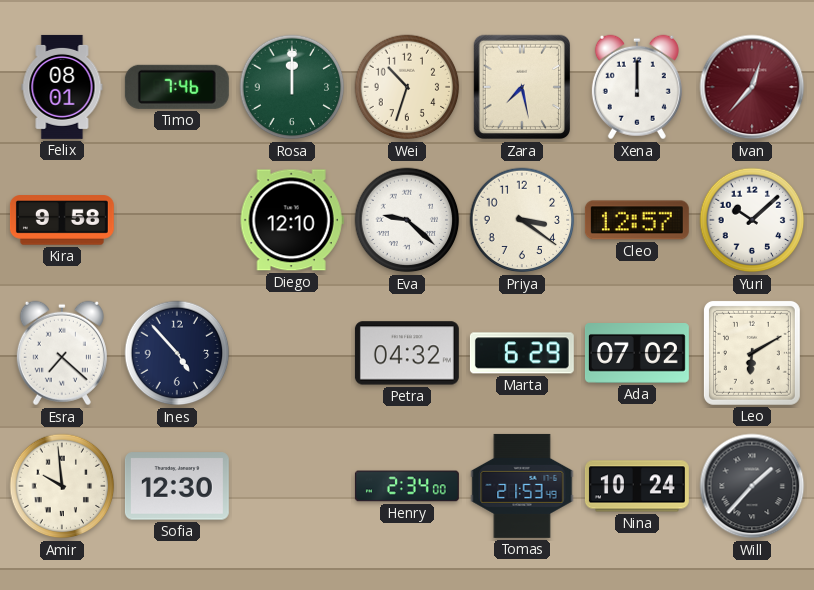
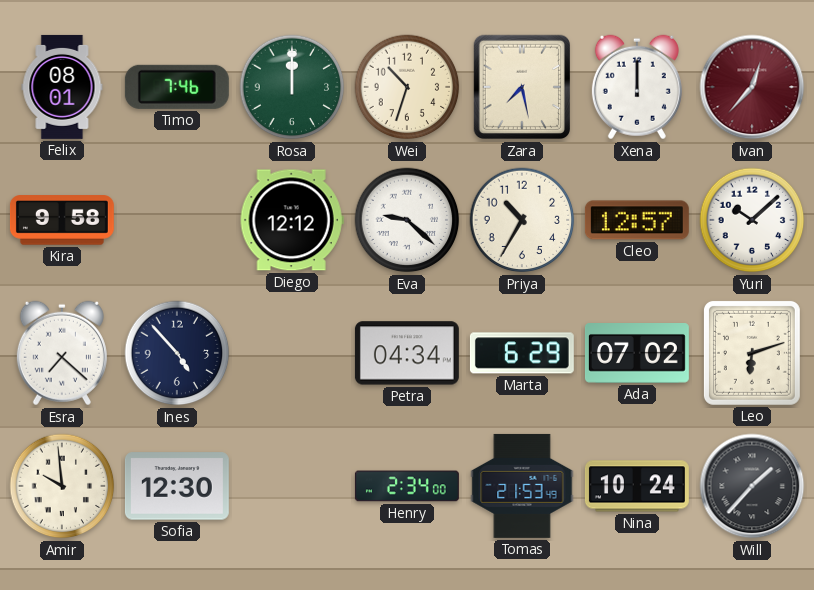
Diego: 12:10 -> 12:12 (292, 220)
Priya: 3:21 -> 10:35 (522, 220)
Petra: 04:32 -> 04:34 (407, 353)
Leo: 6:10 -> 6:12 (752, 353)
